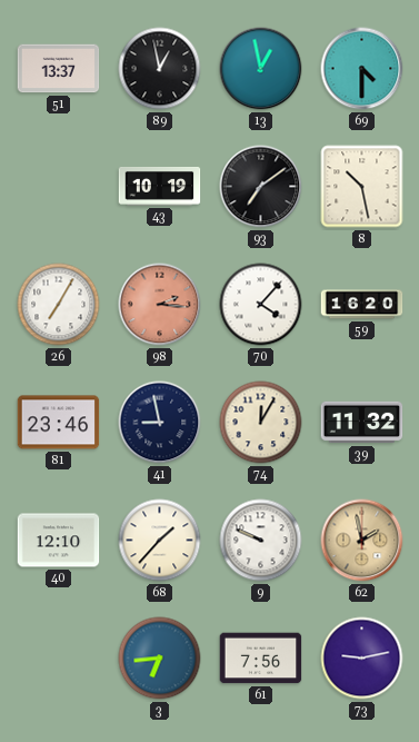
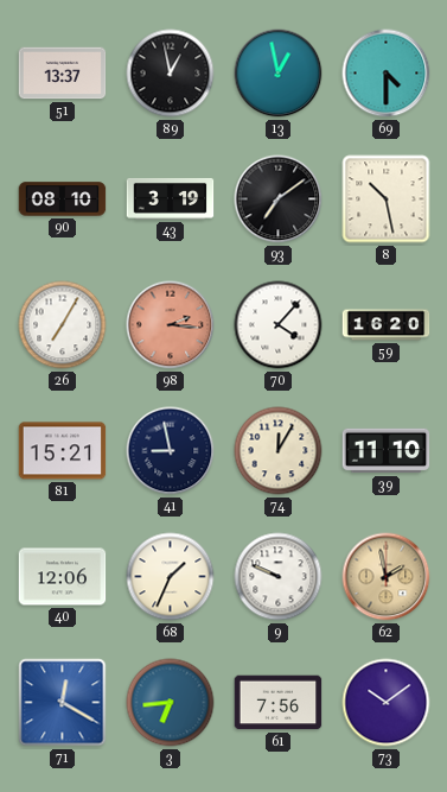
90: none -> 08:10 (63, 199)
43: 10:19 -> 3:19 (171, 199)
81: 23:46 -> 15:21 (63, 451)
39: 11:32 -> 11:10 (387, 451)
40: 12:10 -> 12:06 (63, 577)
68: 1:37 -> 1:34 (171, 577)
71: none -> 12:20 (63, 703)
73: 9:13 -> 10:09 (387, 703)
